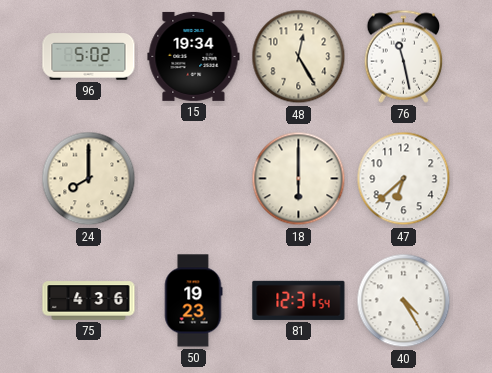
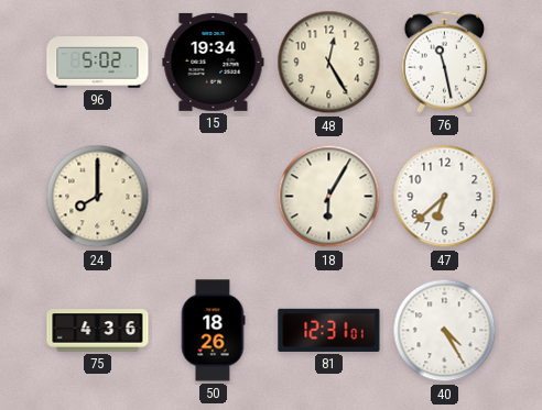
18: 6:00 -> 6:05 (329, 197)
50: 19:23 -> 18:26 (213, 331)
81: 12:31:54 -> 12:31:01 (329, 330)
